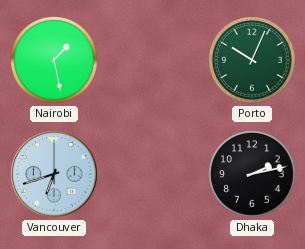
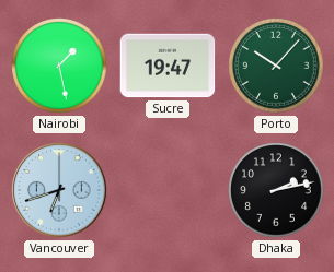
Sucre: none -> 19:47 (168, 66)
Porto: 10:04 -> 10:07 (276, 66)
